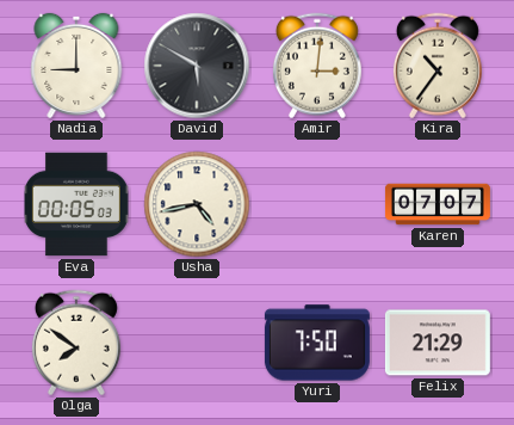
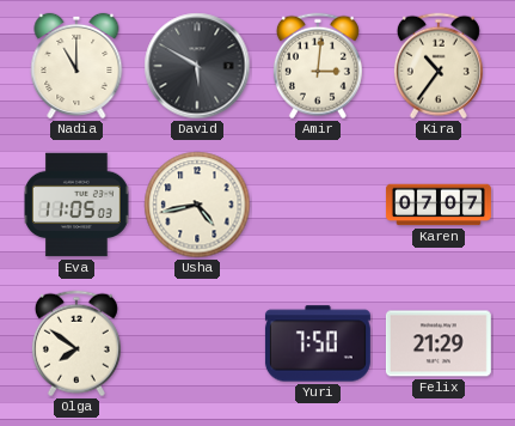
Nadia: 9:00 -> 11:00 (76, 66)
Eva: 00:05 -> 11:05 (78, 205)
